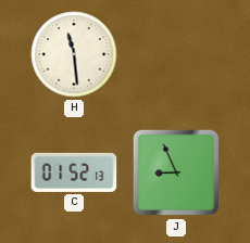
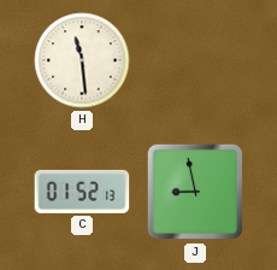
J: 8:56 -> 8:58 (195, 192)
